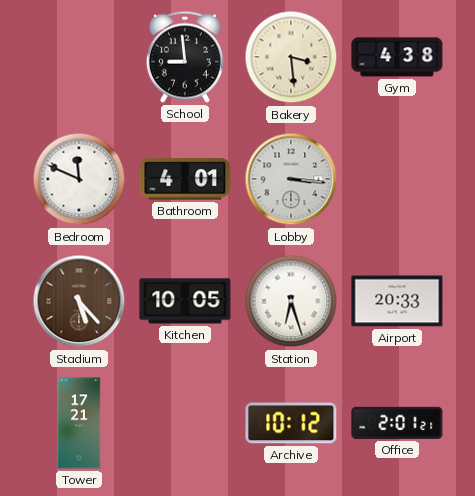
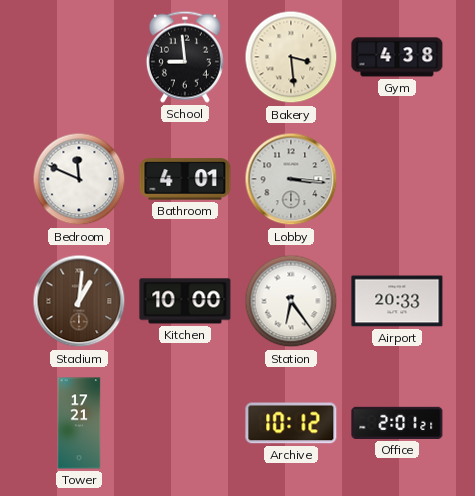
Stadium: 5:23 -> 1:01 (79, 301)
Kitchen: 10:05 -> 10:00 (185, 301)
Station: 6:27 -> 6:24 (291, 301)
